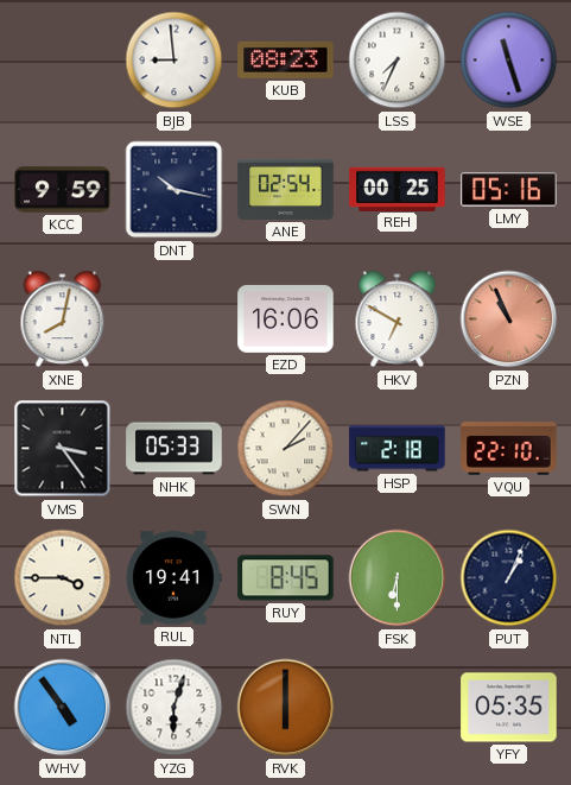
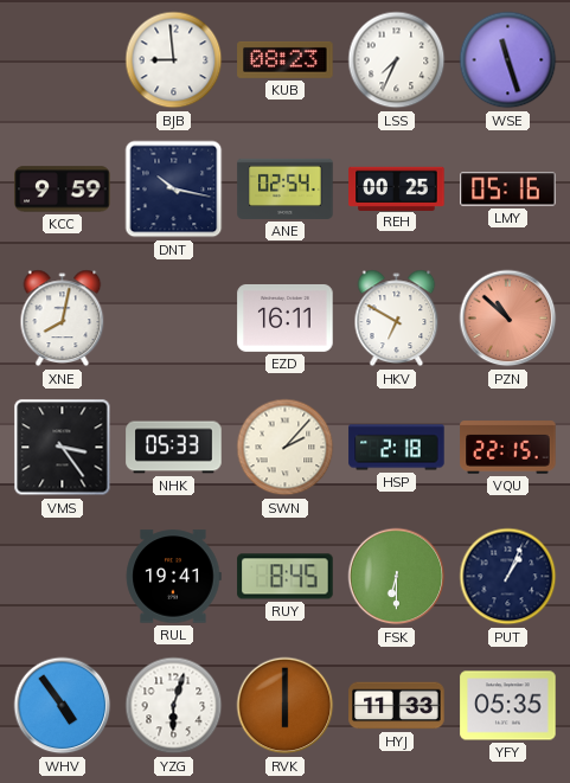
EZD: 16:06 -> 16:11 (286, 317)
PZN: 10:56 -> 10:52 (508, 319)
VQU: 22:10 -> 22:15 (508, 448)
NTL: 3:45 -> none (63, 578)
HYJ: none -> 11:33 (397, 706)
